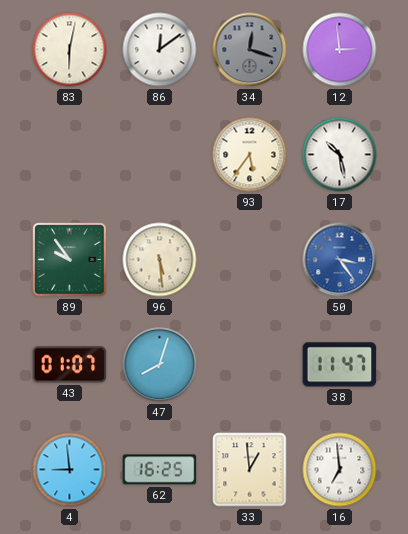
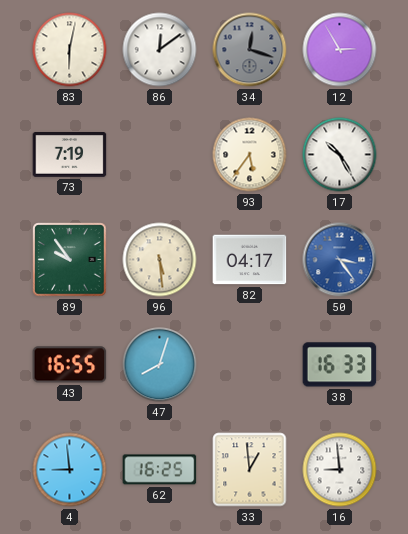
12: 2:59 -> 2:55 (340, 50)
73: none -> 7:19 (70, 155)
17: 10:28 -> 10:25 (340, 155)
82: none -> 04:17 (250, 260)
43: 01:07 -> 16:55 (70, 365)
38: 11:47 -> 16:33 (340, 365)
16: 6:59 -> 8:59 (340, 470)
